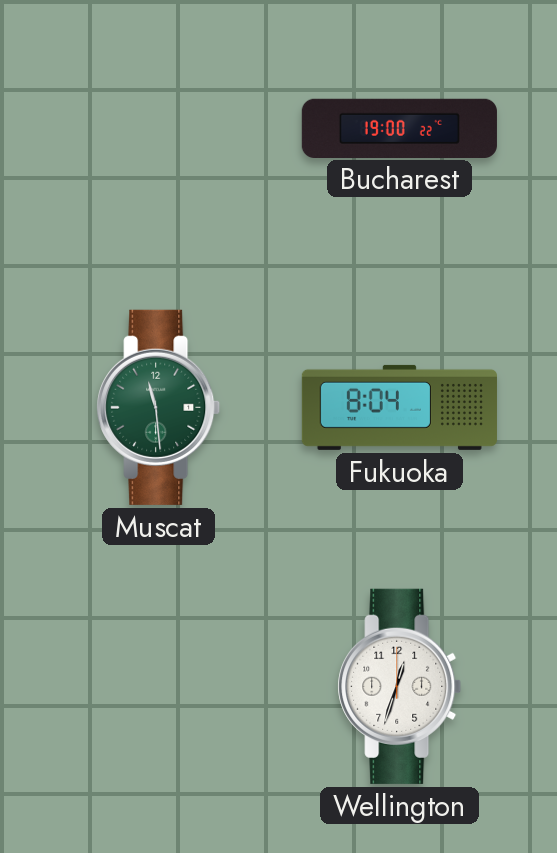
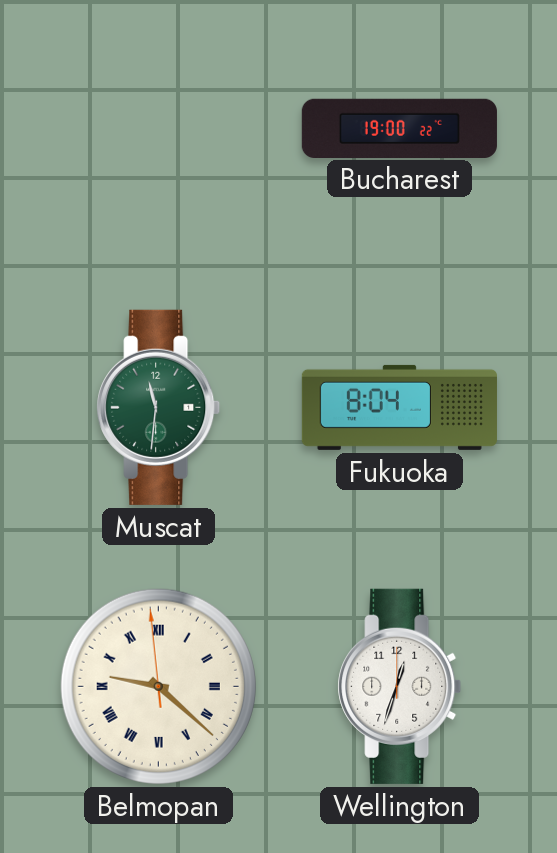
Muscat: 11:29 -> 11:31 (159, 407)
Belmopan: none -> 9:21 (158, 686)
